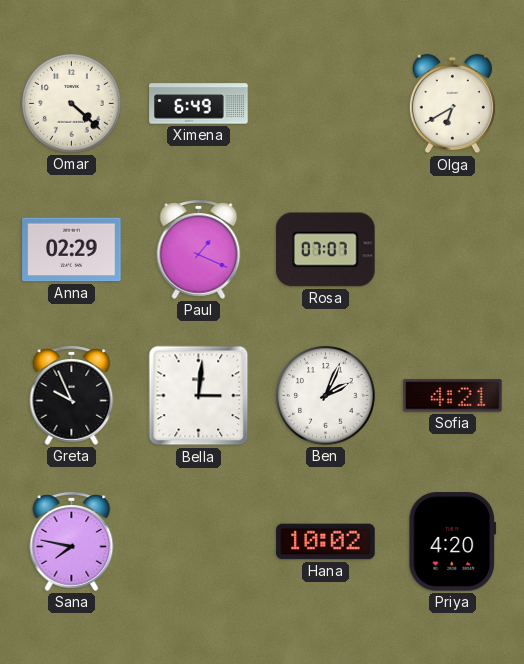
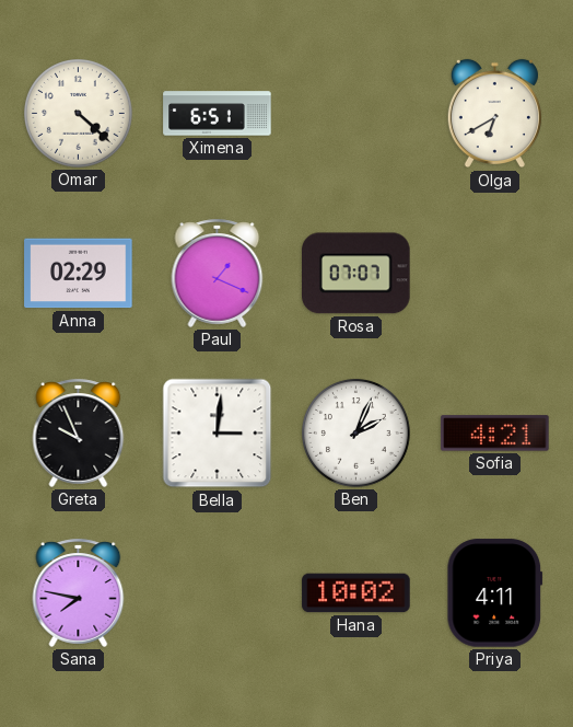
Ximena: 6:49 -> 6:51 (218, 114)
Priya: 4:20 -> 4:11 (495, 593)
